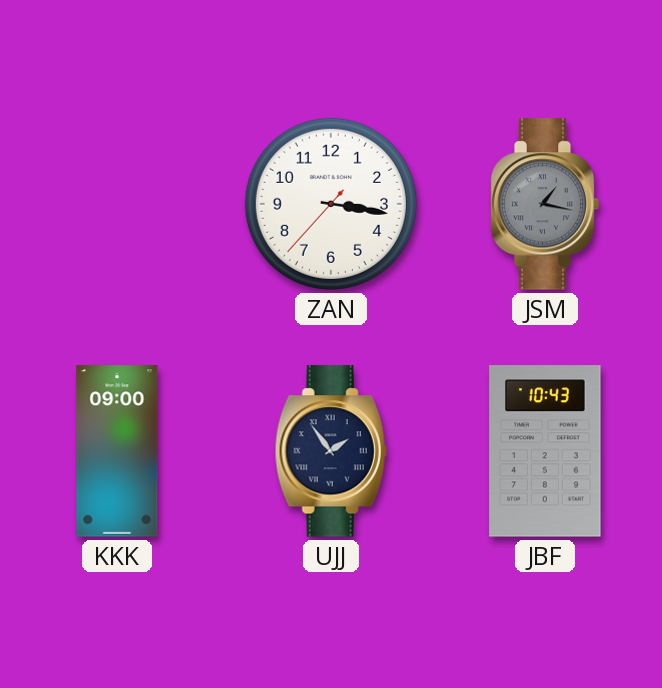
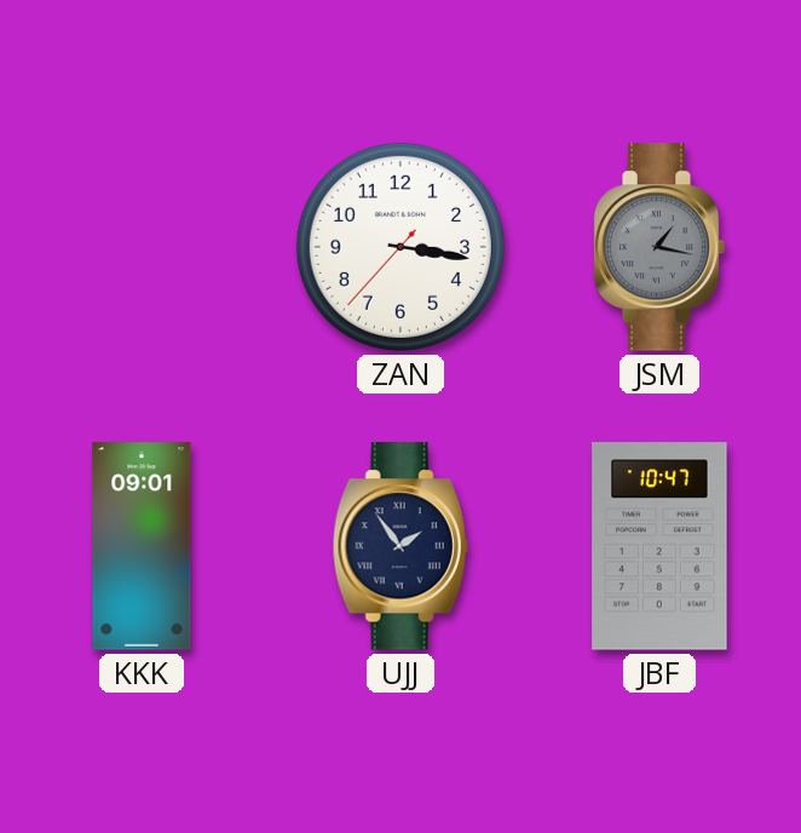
KKK: 09:00 -> 09:01 (142, 546)
JBF: 10:43 -> 10:47 (659, 546)
